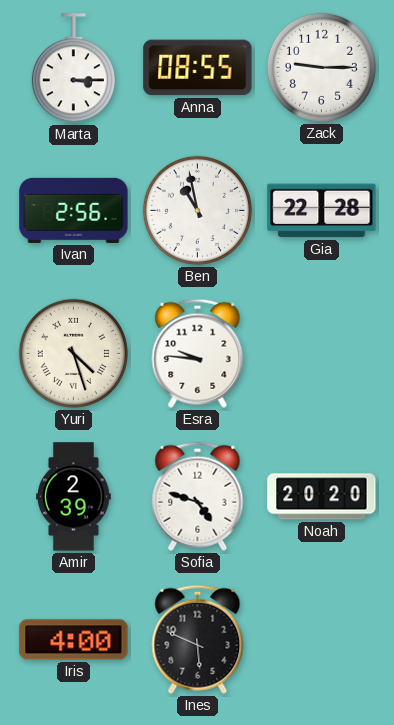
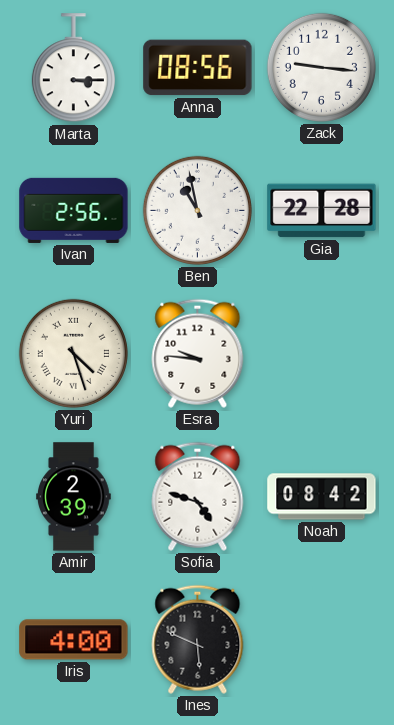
Anna: 08:55 -> 08:56 (198, 68)
Zack: 9:15 -> 9:16 (321, 67)
Noah: 20:20 -> 08:42 (322, 497)
